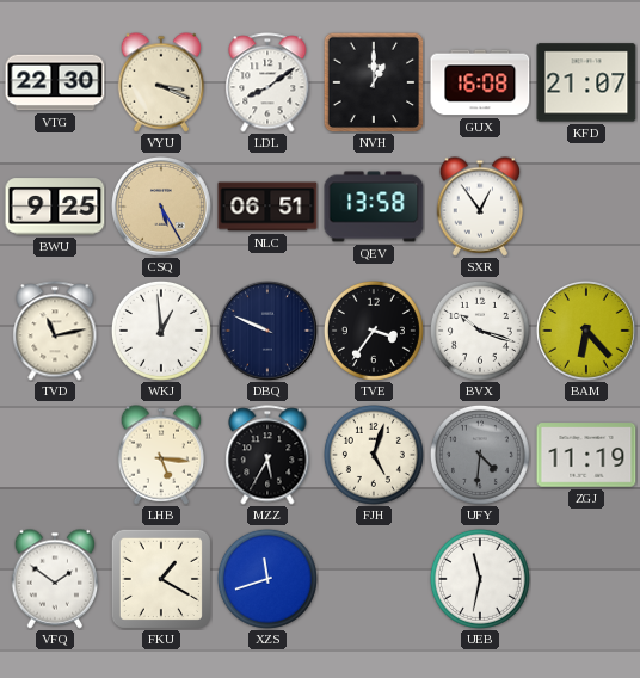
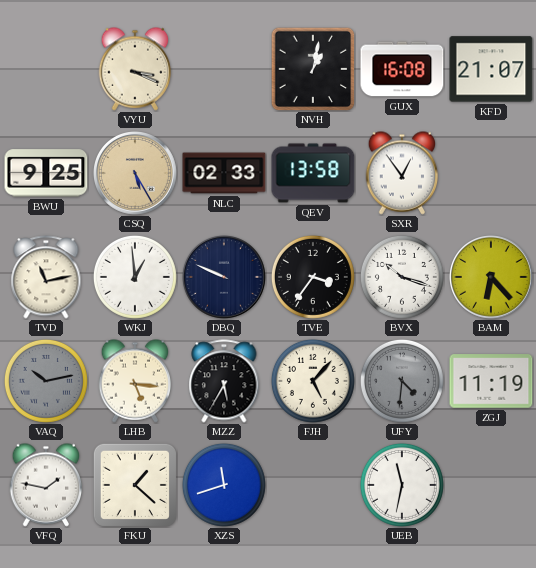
VTG: 22:30 -> none (55, 82)
LDL: 8:09 -> none (267, 82)
NVH: 1:00 -> 1:02 (313, 69)
NLC: 06:51 -> 02:33 (224, 173)
VAQ: none -> 10:13 (46, 381)
FJH: 5:03 -> 5:07 (313, 381)
VFQ: 1:51 -> 1:47 (46, 485)
FKU: 1:20 -> 1:22 (135, 485)
